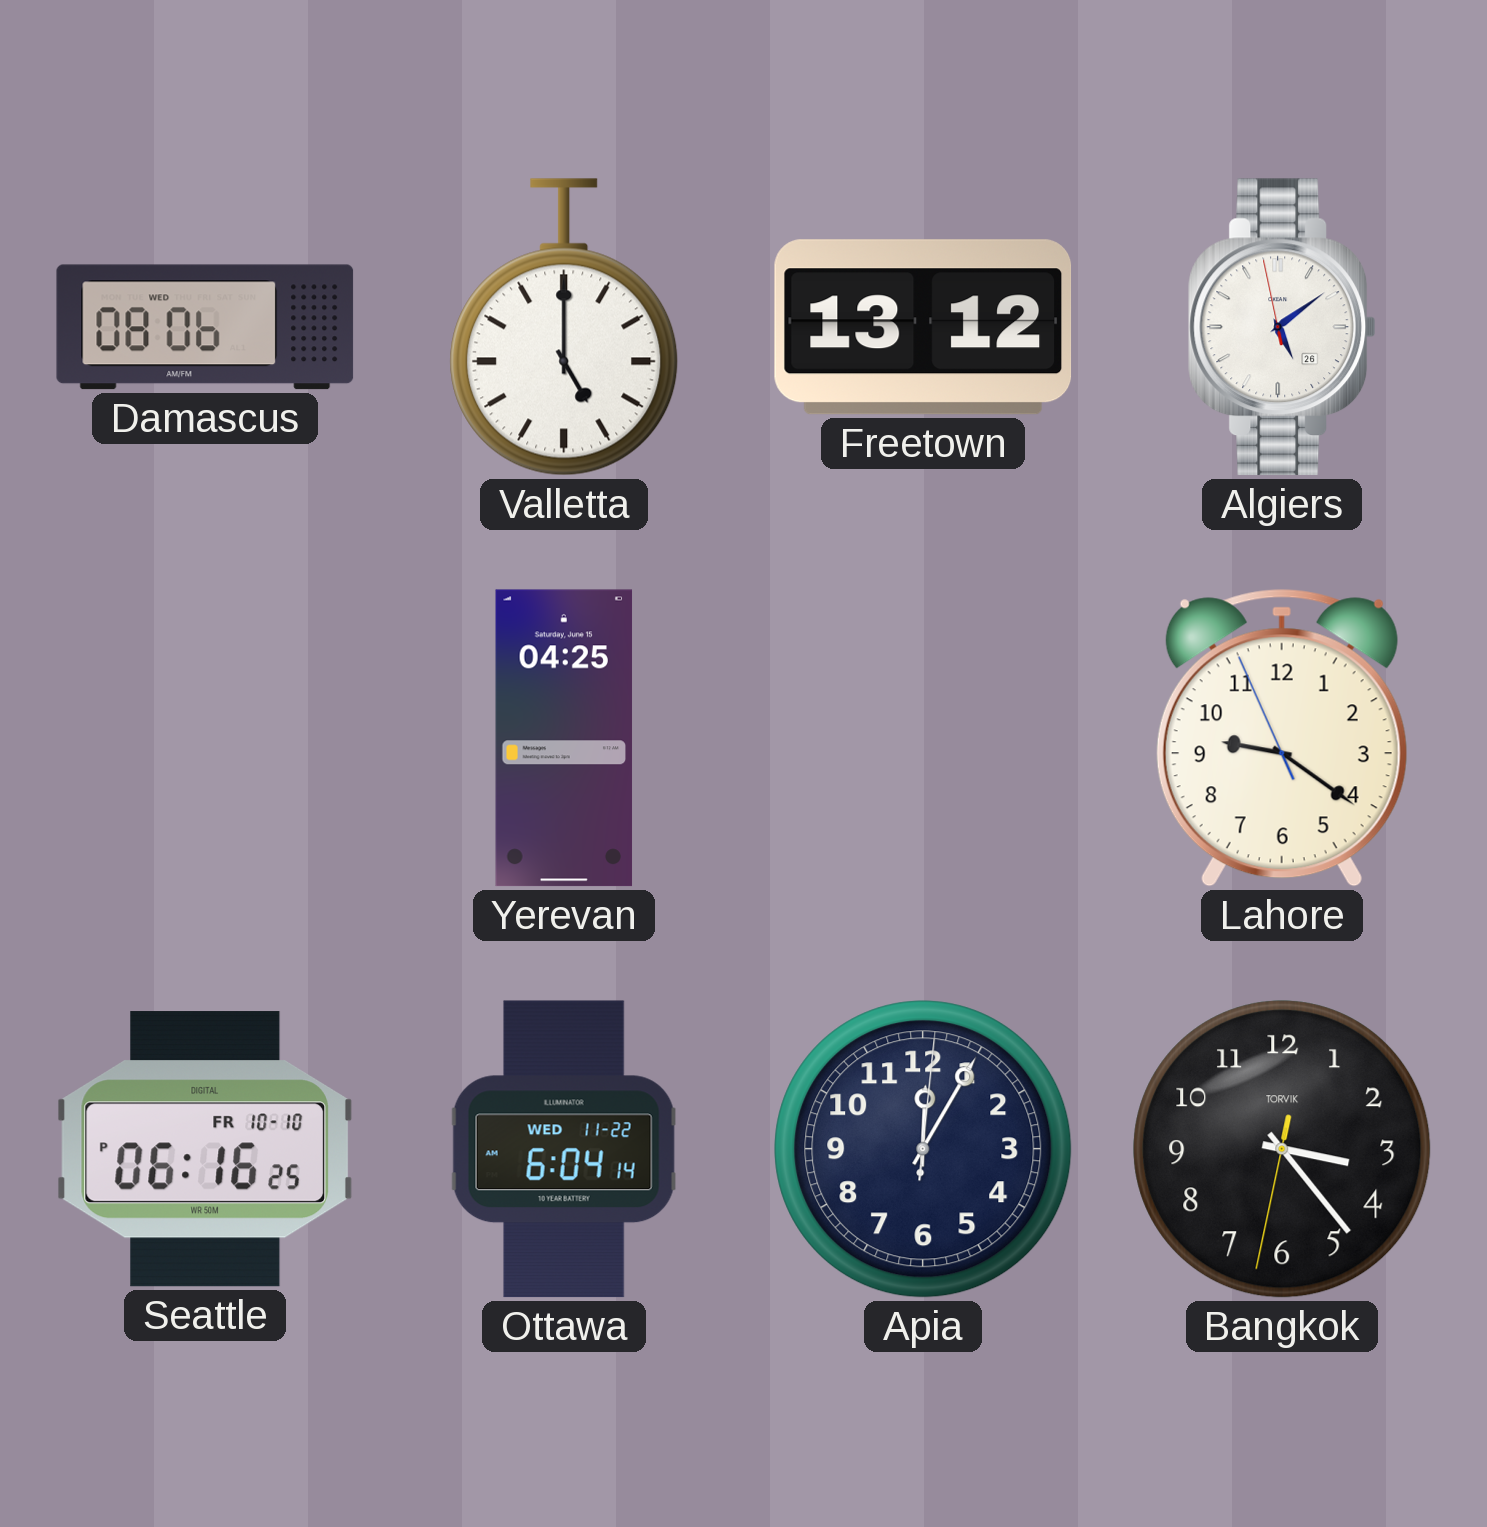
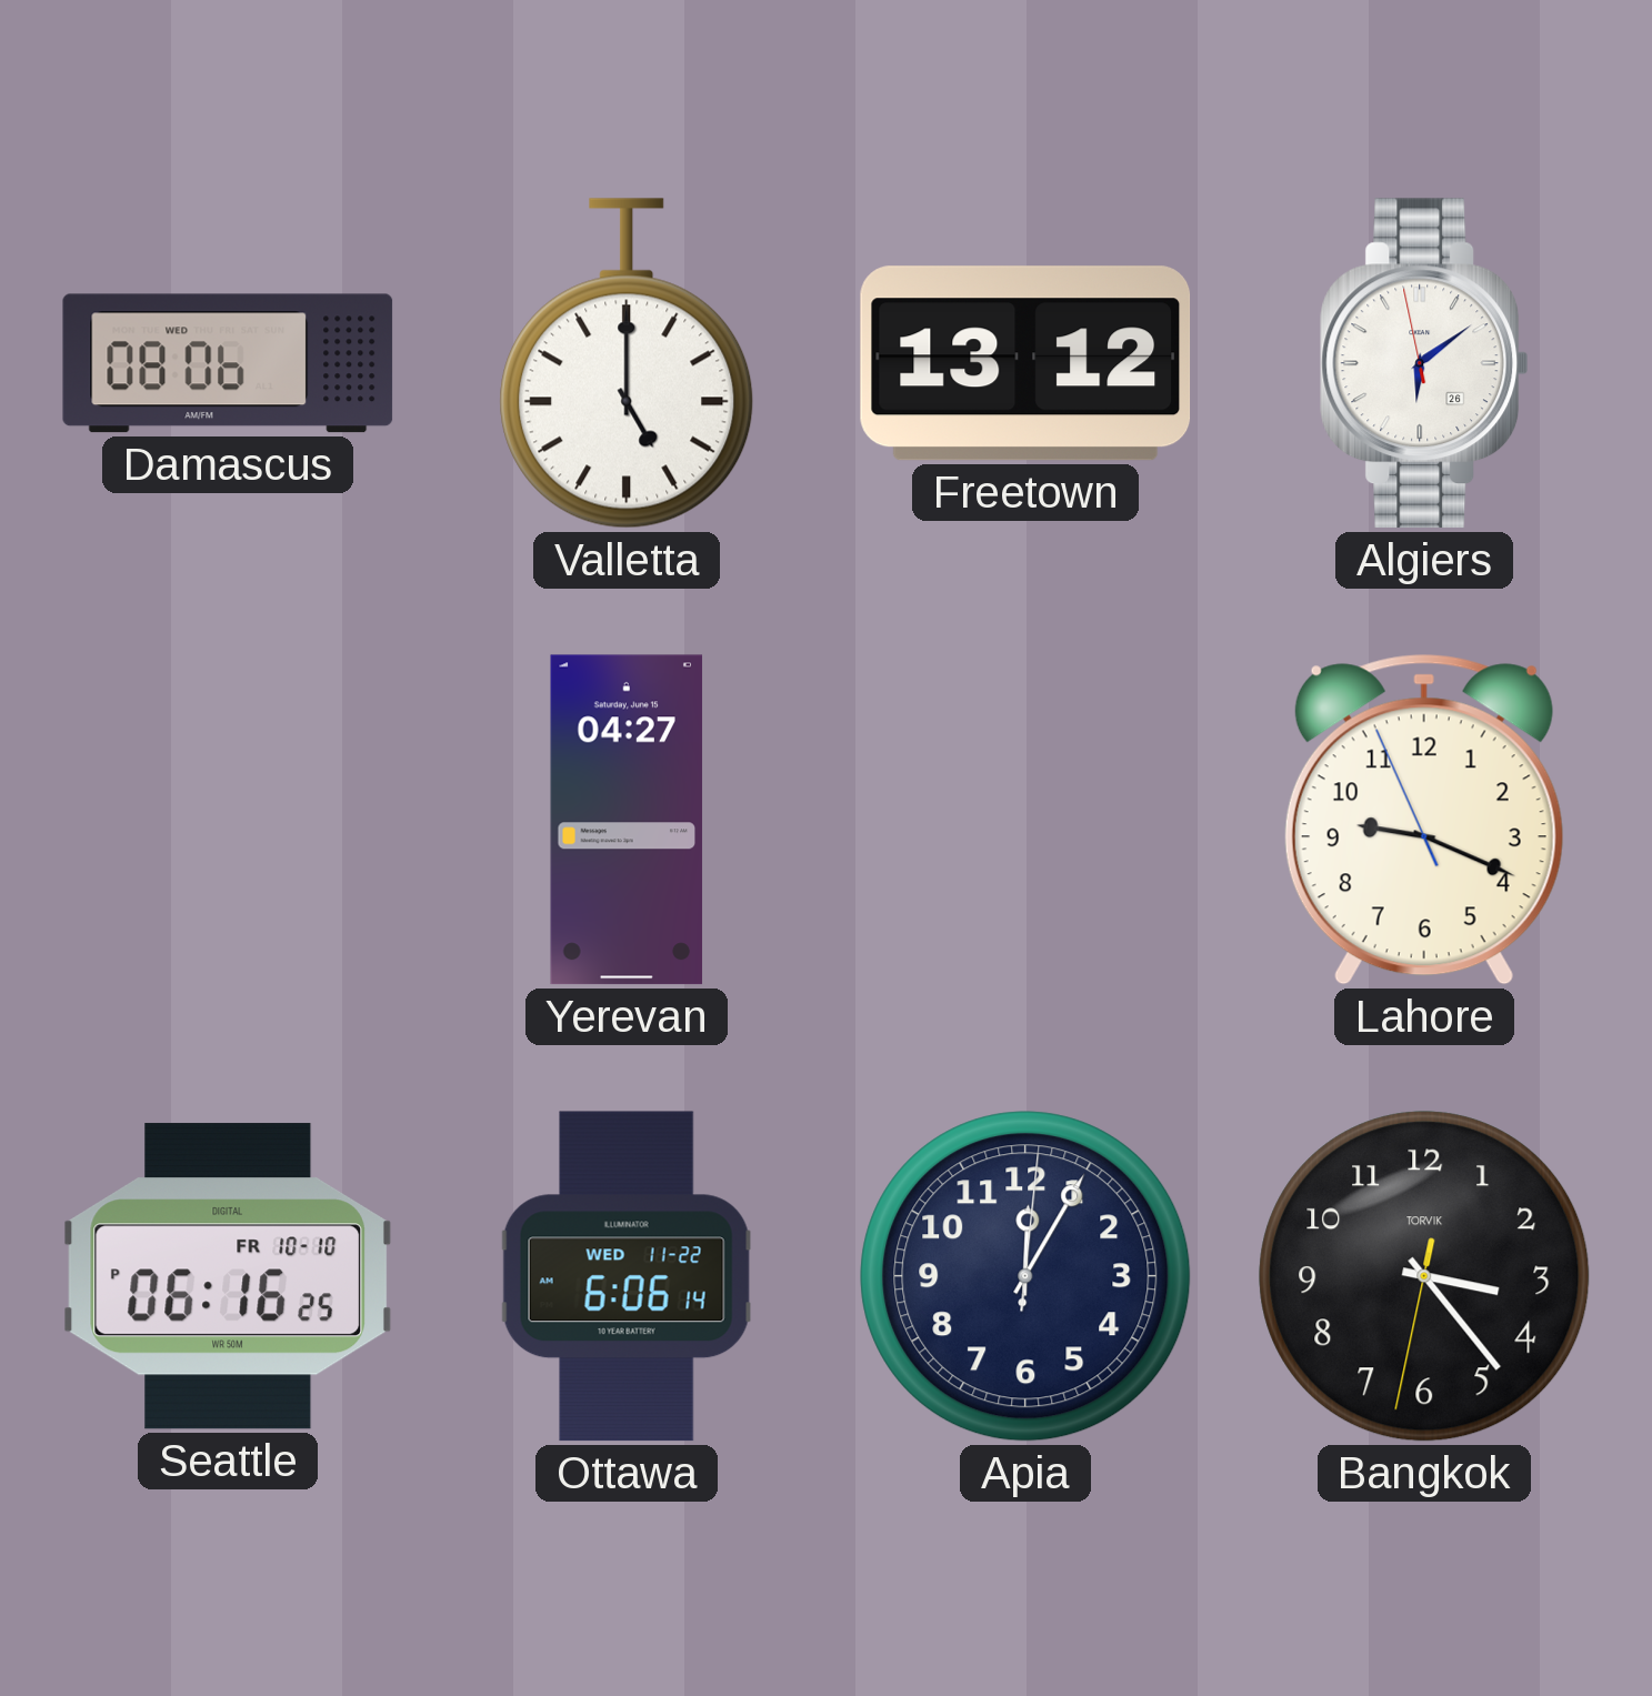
Algiers: 5:08 -> 6:08 (1424, 363)
Yerevan: 04:25 -> 04:27 (627, 820)
Lahore: 9:20 -> 9:18 (1424, 820)
Ottawa: 6:04 -> 6:06 (627, 1276)
